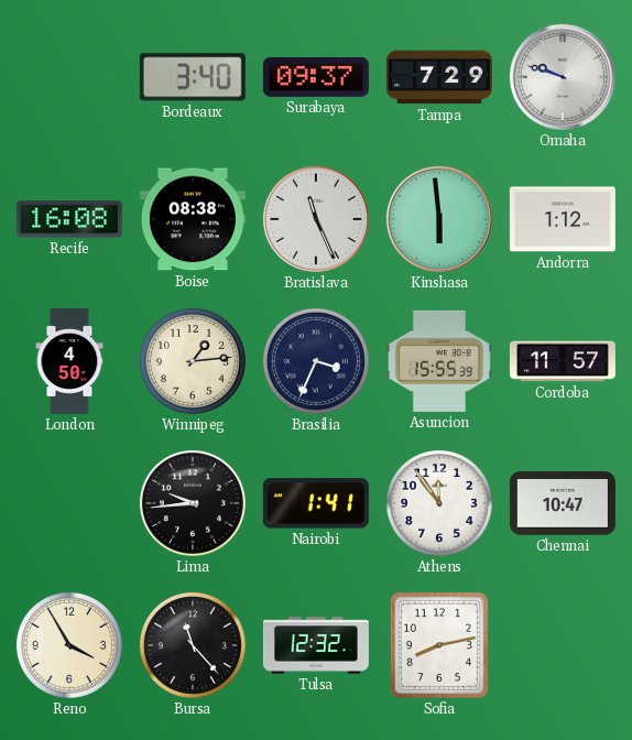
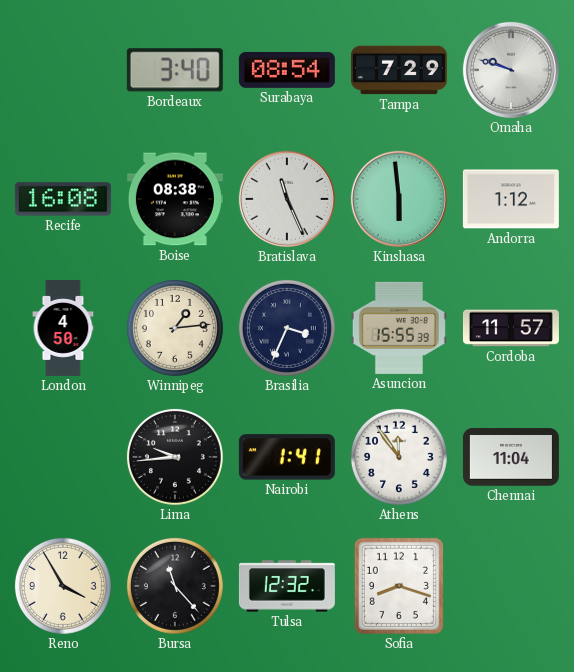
Surabaya: 09:37 -> 08:54 (287, 70)
Chennai: 10:47 -> 11:04 (511, 457)
Sofia: 8:13 -> 8:18 (399, 586)
